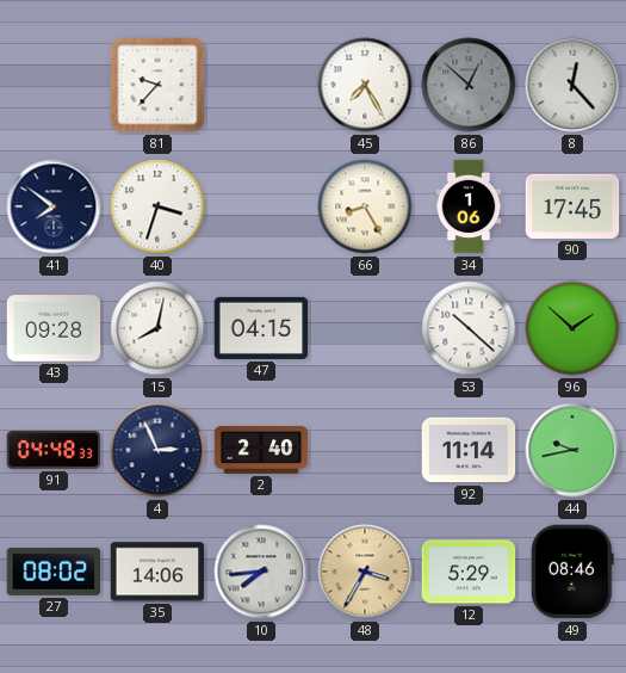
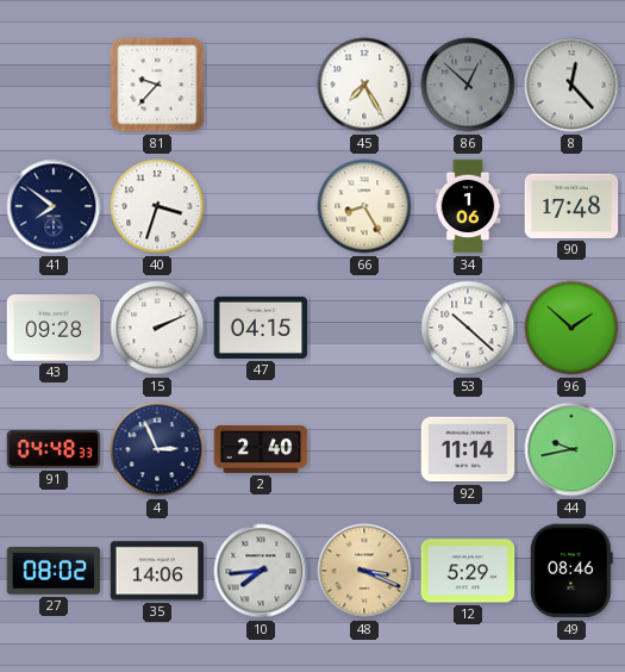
90: 17:45 -> 17:48 (571, 206)
15: 8:02 -> 2:11 (157, 328)
48: 3:35 -> 3:19 (364, 571)
